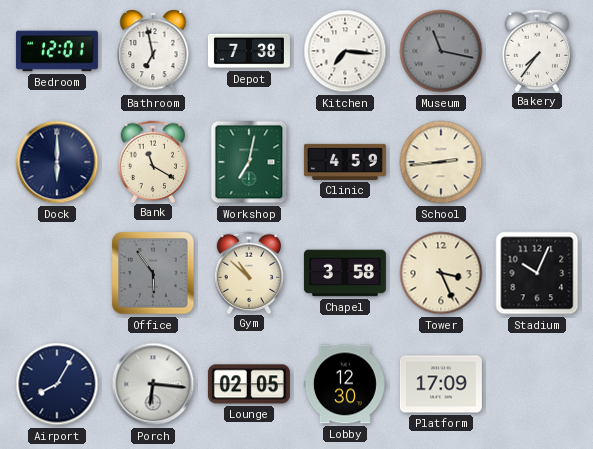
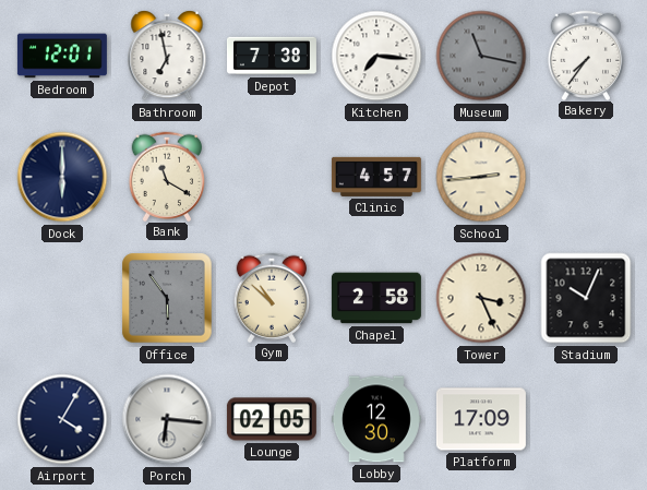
Workshop: 7:02 -> none (249, 162)
Clinic: 4:59 -> 4:57 (376, 177)
Chapel: 3:58 -> 2:58 (376, 298)
Airport: 8:05 -> 4:05 (62, 419)
